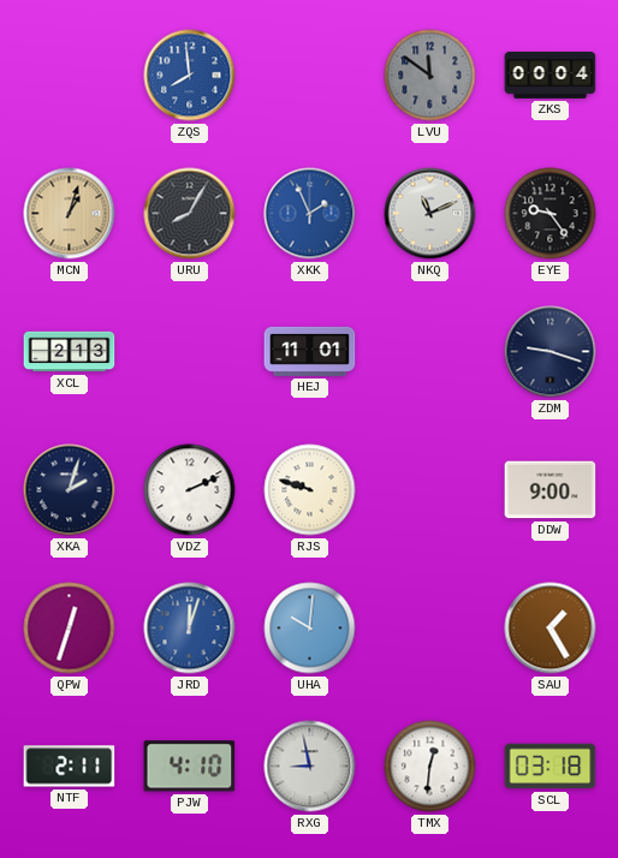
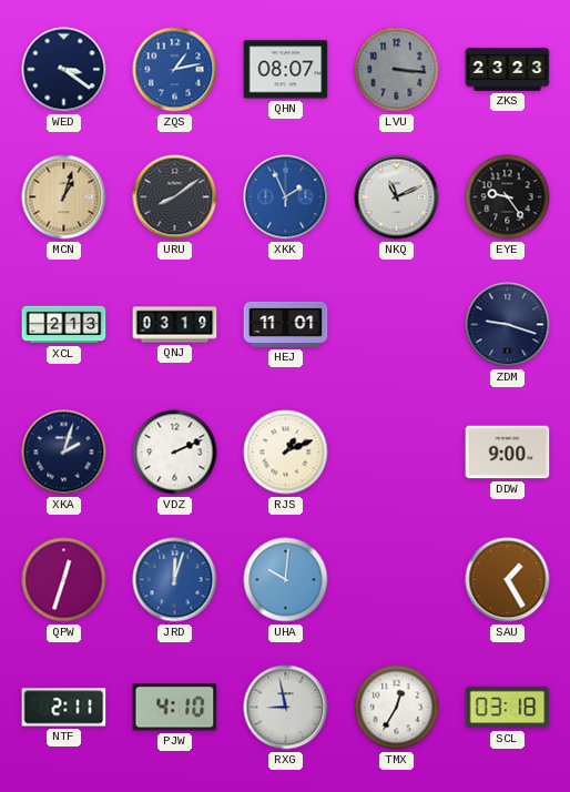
WED: none -> 3:21 (64, 70)
ZQS: 7:59 -> 1:13 (175, 70)
QHN: none -> 08:07 (286, 70)
LVU: 11:51 -> 3:16 (397, 70)
ZKS: 00:04 -> 23:23 (508, 70)
URU: 8:05 -> 8:09 (175, 197)
QNJ: none -> 03:19 (175, 325)
RJS: 9:48 -> 1:11 (286, 453)
TMX: 12:31 -> 12:35 (397, 708)
